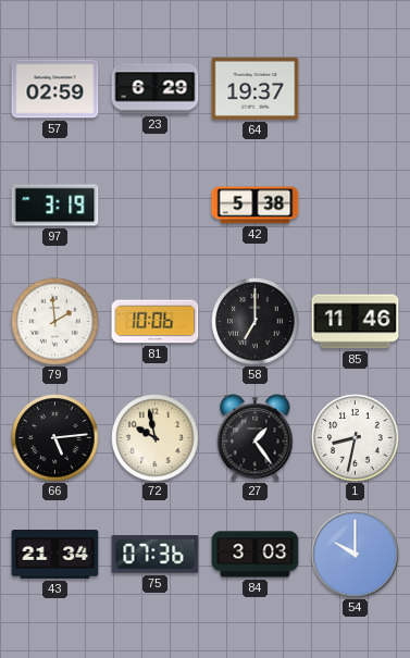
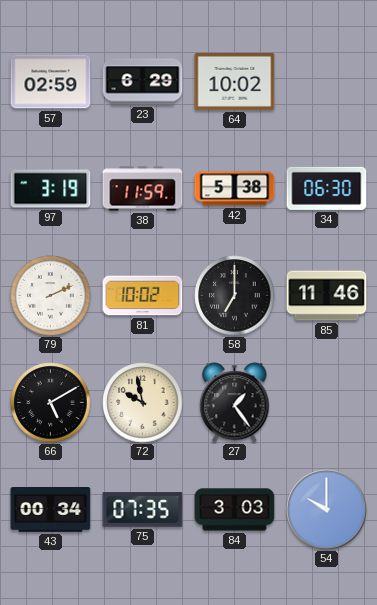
64: 19:37 -> 10:02 (235, 81)
38: none -> 11:59 (143, 189)
34: none -> 06:30 (327, 188)
79: 1:59 -> 2:11 (51, 296)
81: 10:06 -> 10:02 (143, 296)
66: 5:14 -> 5:10 (51, 403)
1: 8:32 -> none (356, 438)
43: 21:34 -> 00:34 (51, 510)
75: 07:36 -> 07:35 (143, 510)
